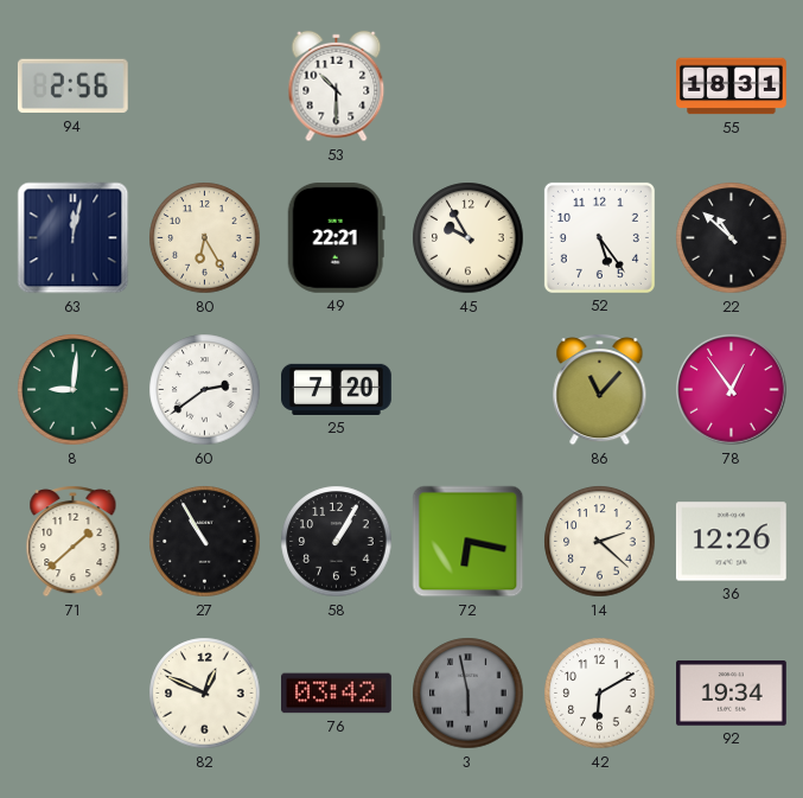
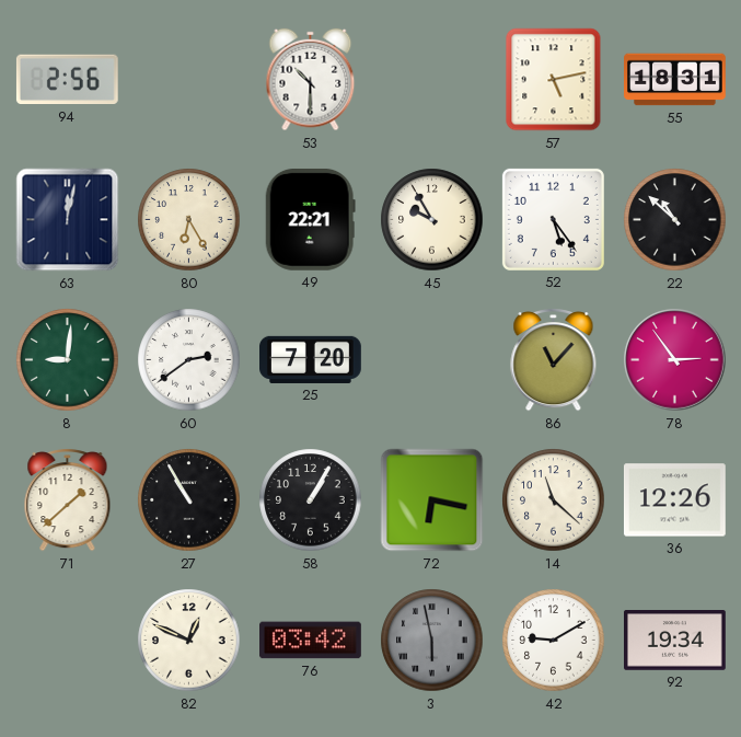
57: none -> 5:13 (554, 80)
78: 12:54 -> 2:54 (675, 360)
14: 2:22 -> 11:22 (554, 500)
42: 6:10 -> 9:10 (554, 641)
